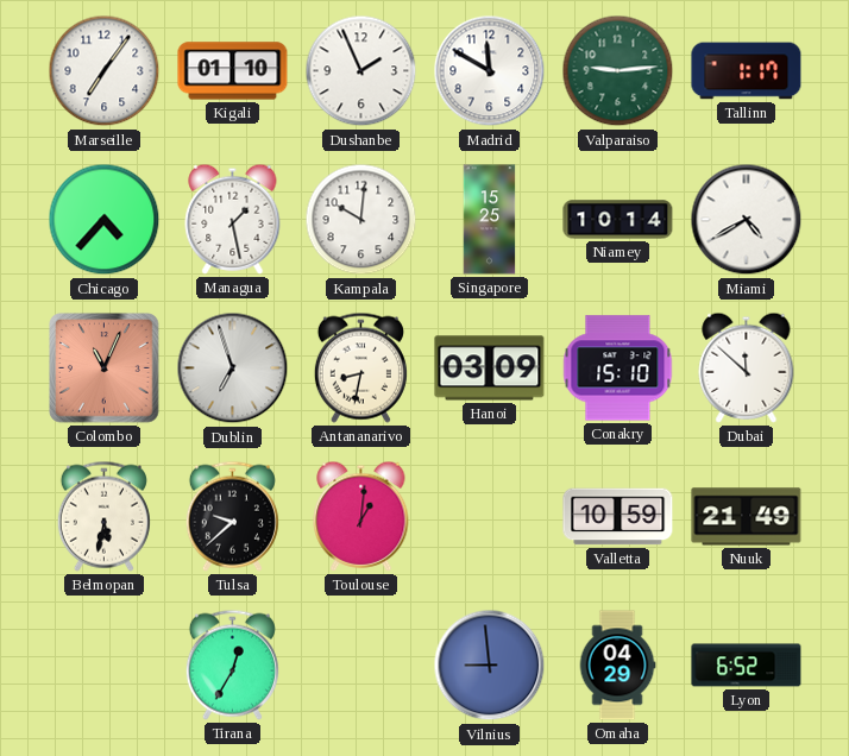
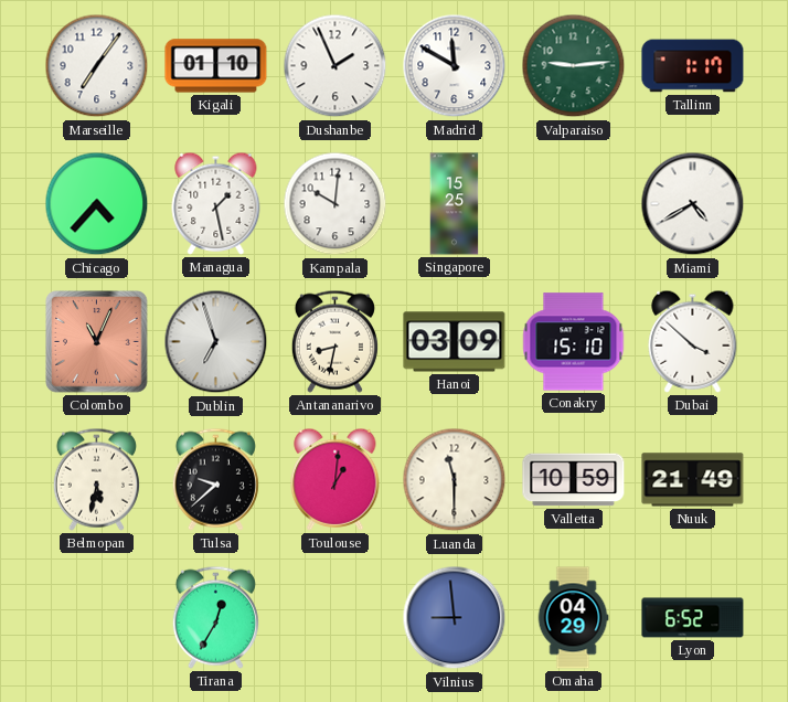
Niamey: 10:14 -> none (618, 220)
Dubai: 11:52 -> 3:52 (693, 341)
Luanda: none -> 11:30 (455, 480)
